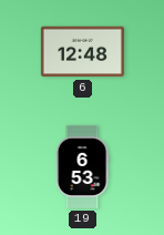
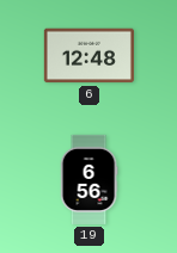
19: 6:53 -> 6:56 (89, 179)
